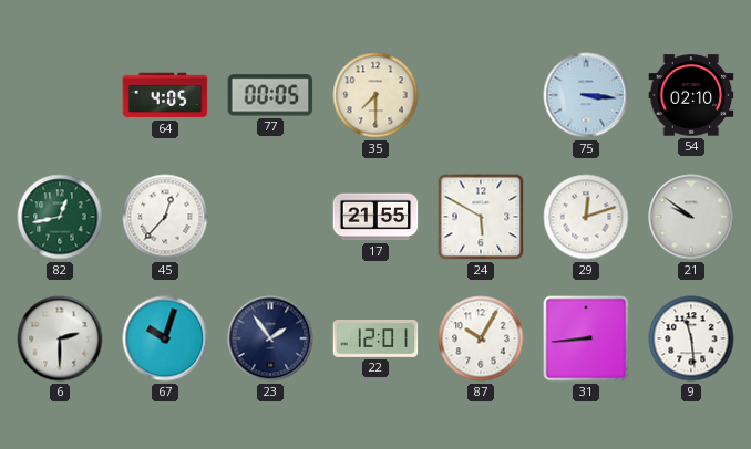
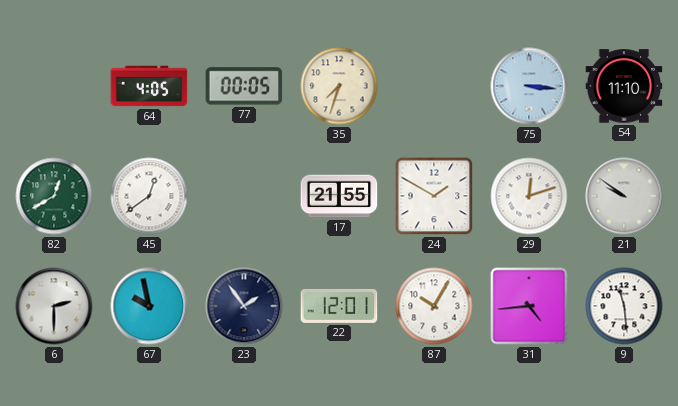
35: 7:30 -> 7:33 (339, 86)
54: 02:10 -> 11:10 (624, 86)
82: 12:43 -> 12:40 (54, 196)
45: 12:37 -> 12:39 (149, 196)
24: 5:50 -> 1:50 (434, 196)
67: 10:03 -> 9:58 (149, 306)
31: 8:44 -> 4:44 (529, 306)
